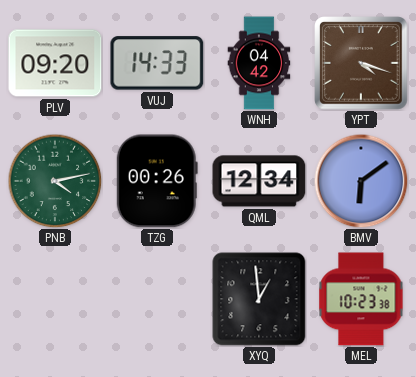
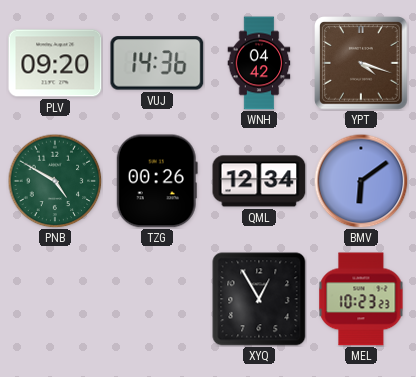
VUJ: 14:33 -> 14:36 (157, 63)
PNB: 4:13 -> 4:50 (55, 181)
XYQ: 12:59 -> 12:55 (259, 299)
MEL: 10:23:38 -> 10:23:23 (361, 299)
